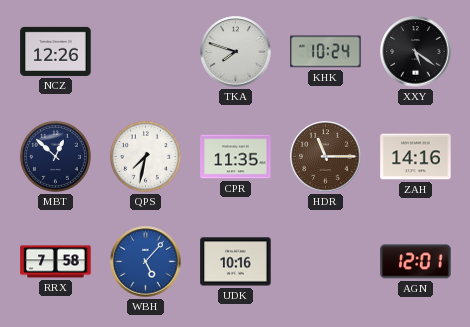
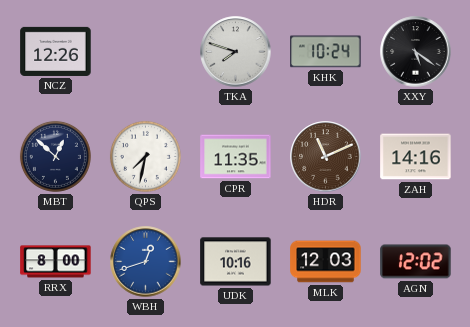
HDR: 11:15 -> 11:11 (326, 157)
RRX: 7:58 -> 8:00 (56, 262)
WBH: 5:07 -> 12:42 (146, 262)
MLK: none -> 12:03 (326, 262)
AGN: 12:01 -> 12:02 (416, 262)
